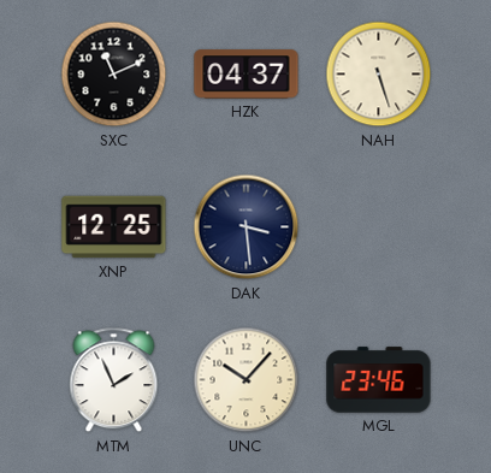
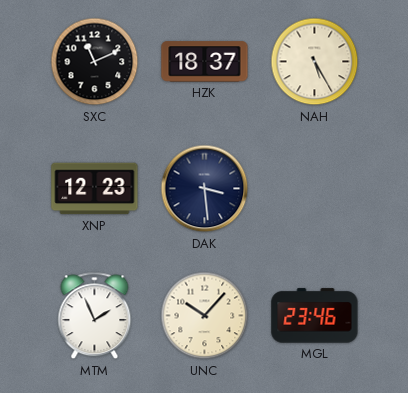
HZK: 04:37 -> 18:37 (205, 62)
NAH: 5:27 -> 5:25 (315, 62)
XNP: 12:25 -> 12:23 (95, 189)
